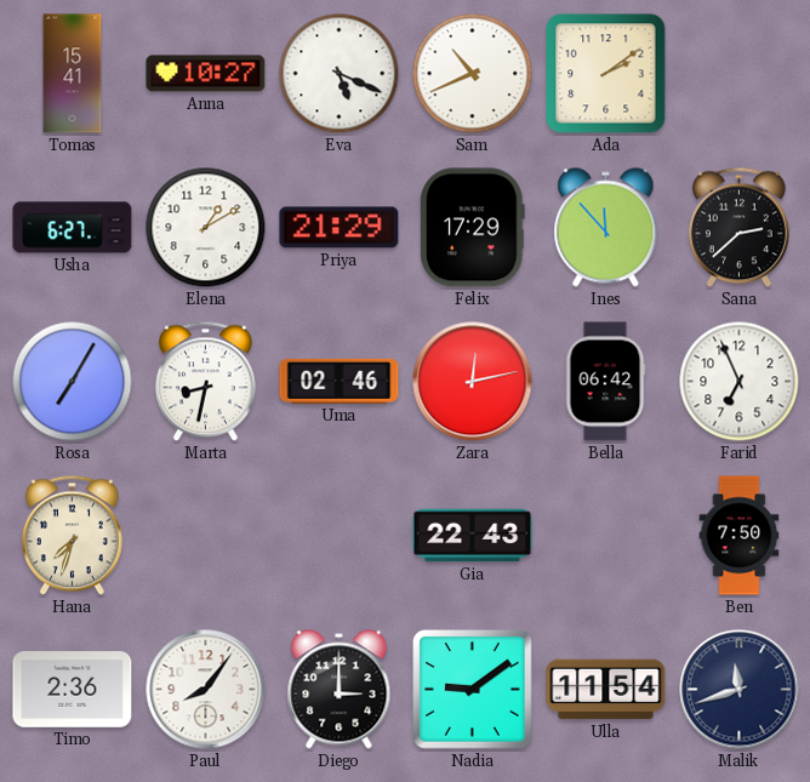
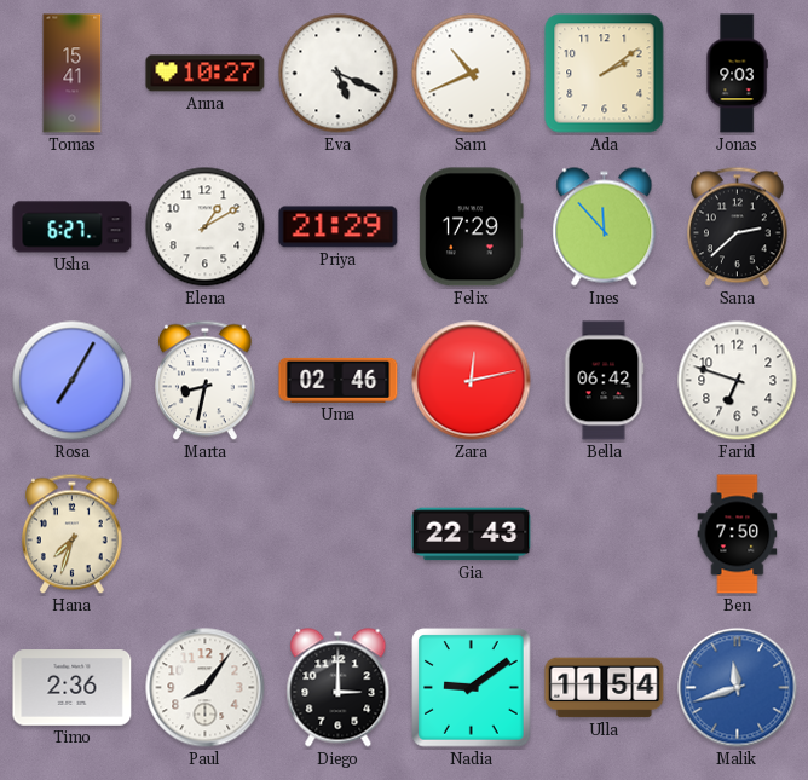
Jonas: none -> 9:03 (737, 74)
Farid: 6:56 -> 6:48 (738, 381)
Malik dial: navy -> blue (738, 688)
